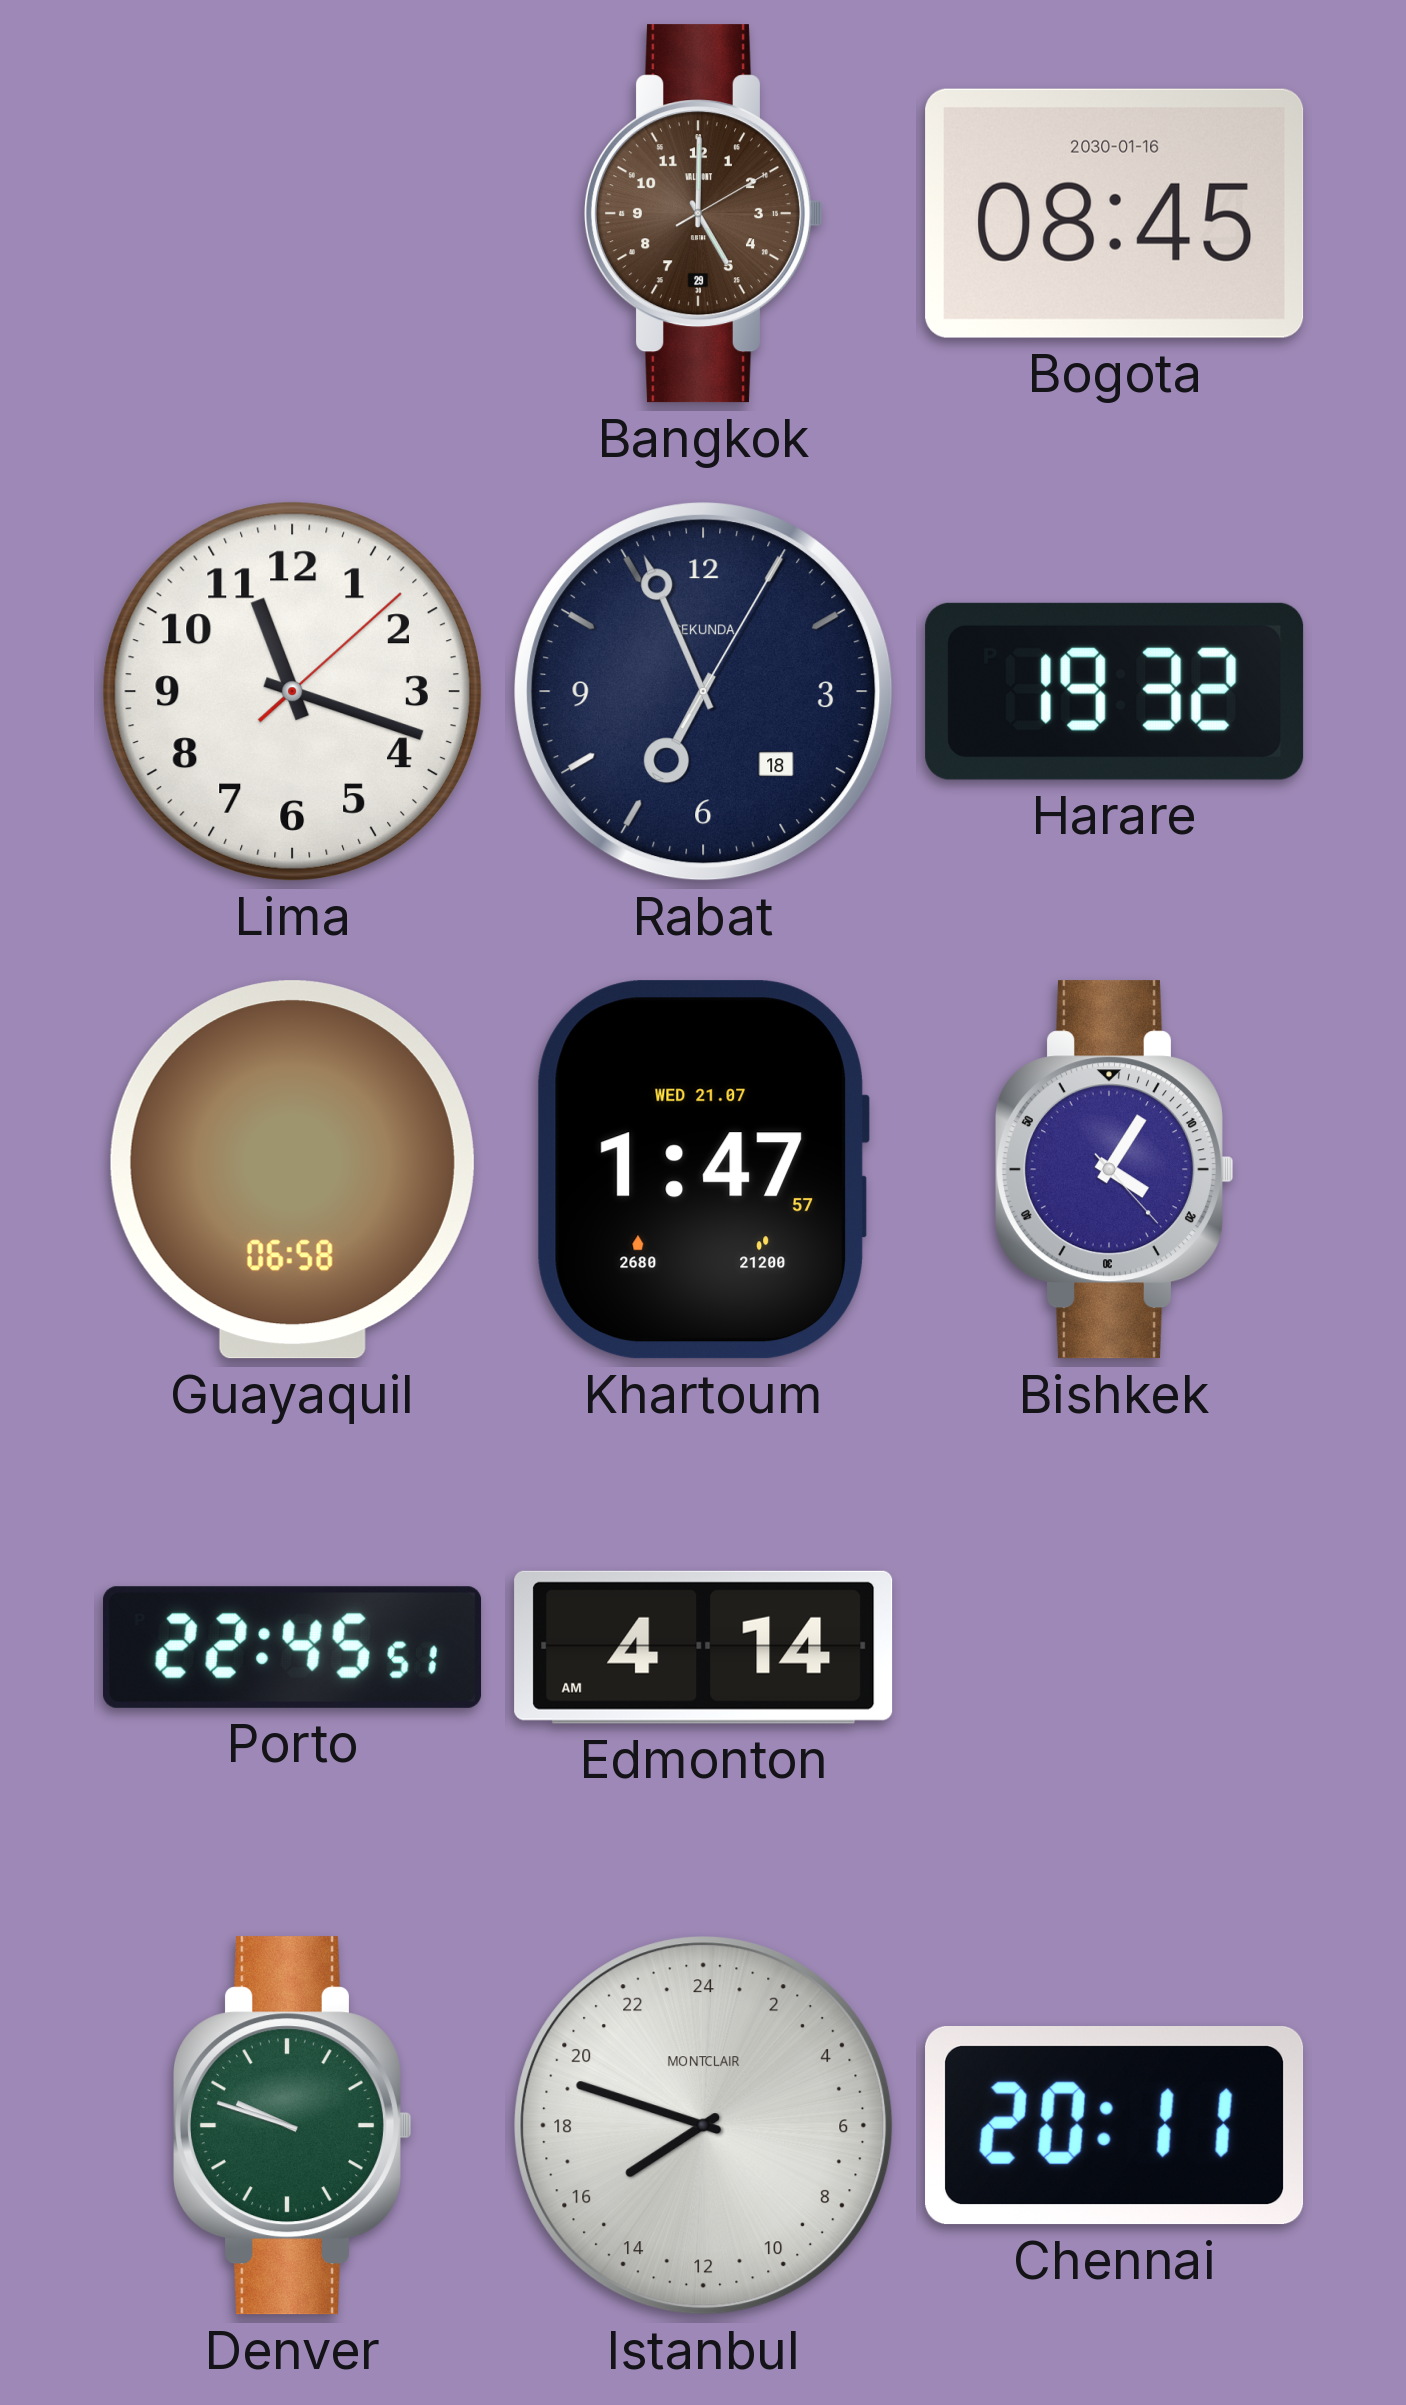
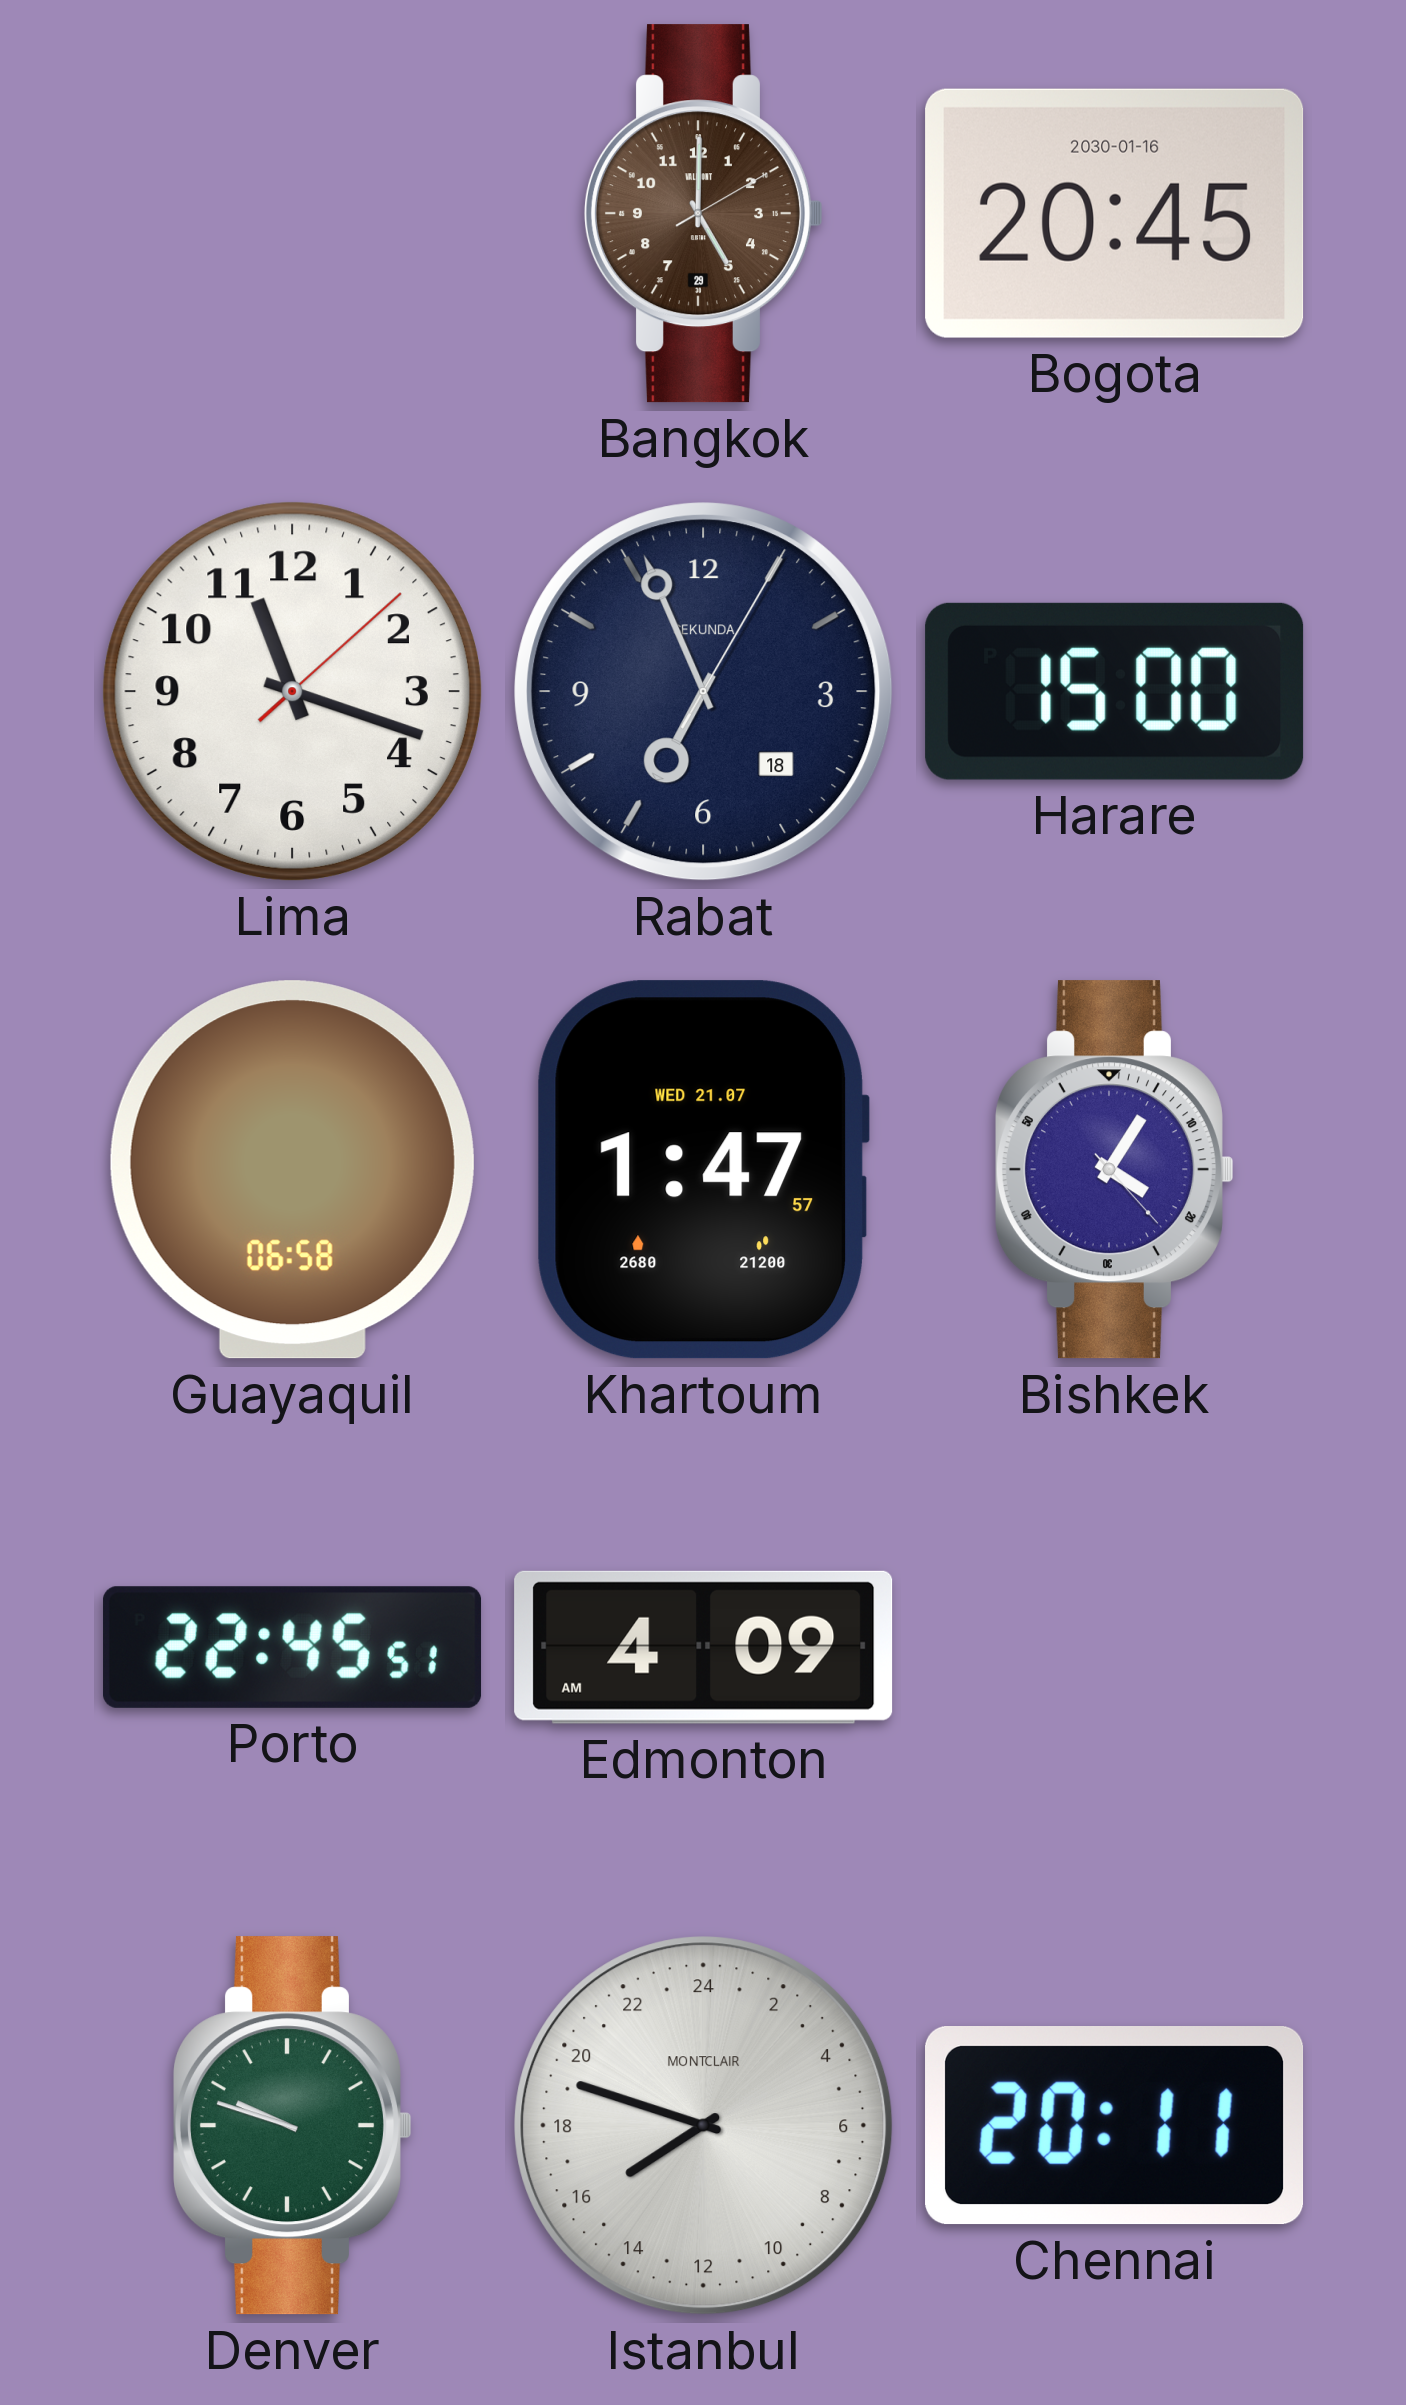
Bogota: 08:45 -> 20:45 (1115, 213)
Harare: 19:32 -> 15:00 (1115, 691)
Edmonton: 4:14 -> 4:09 (704, 1647)
